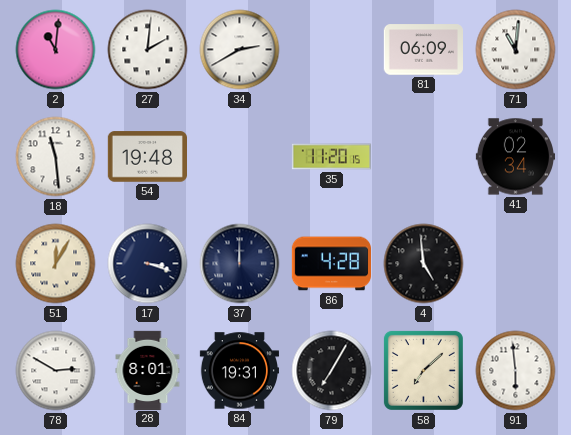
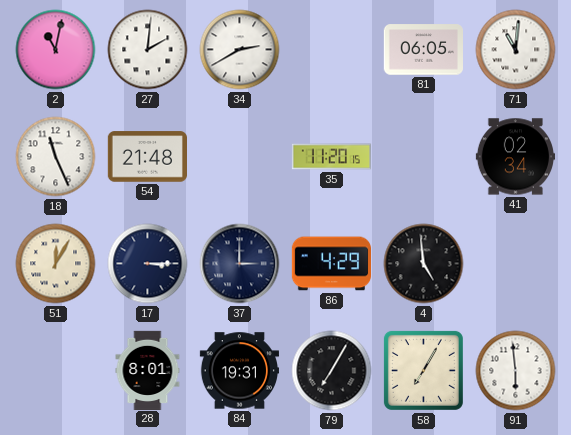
2: 11:01 -> 11:02 (56, 50)
81: 06:09 -> 06:05 (423, 50)
18: 11:29 -> 11:26 (56, 157)
54: 19:48 -> 21:48 (147, 157)
17: 3:18 -> 3:15 (148, 264)
37: 12:00 -> 3:00 (240, 264)
86: 4:28 -> 4:29 (331, 264)
78: 2:50 -> none (56, 371)
58: 7:08 -> 7:05 (423, 370)
